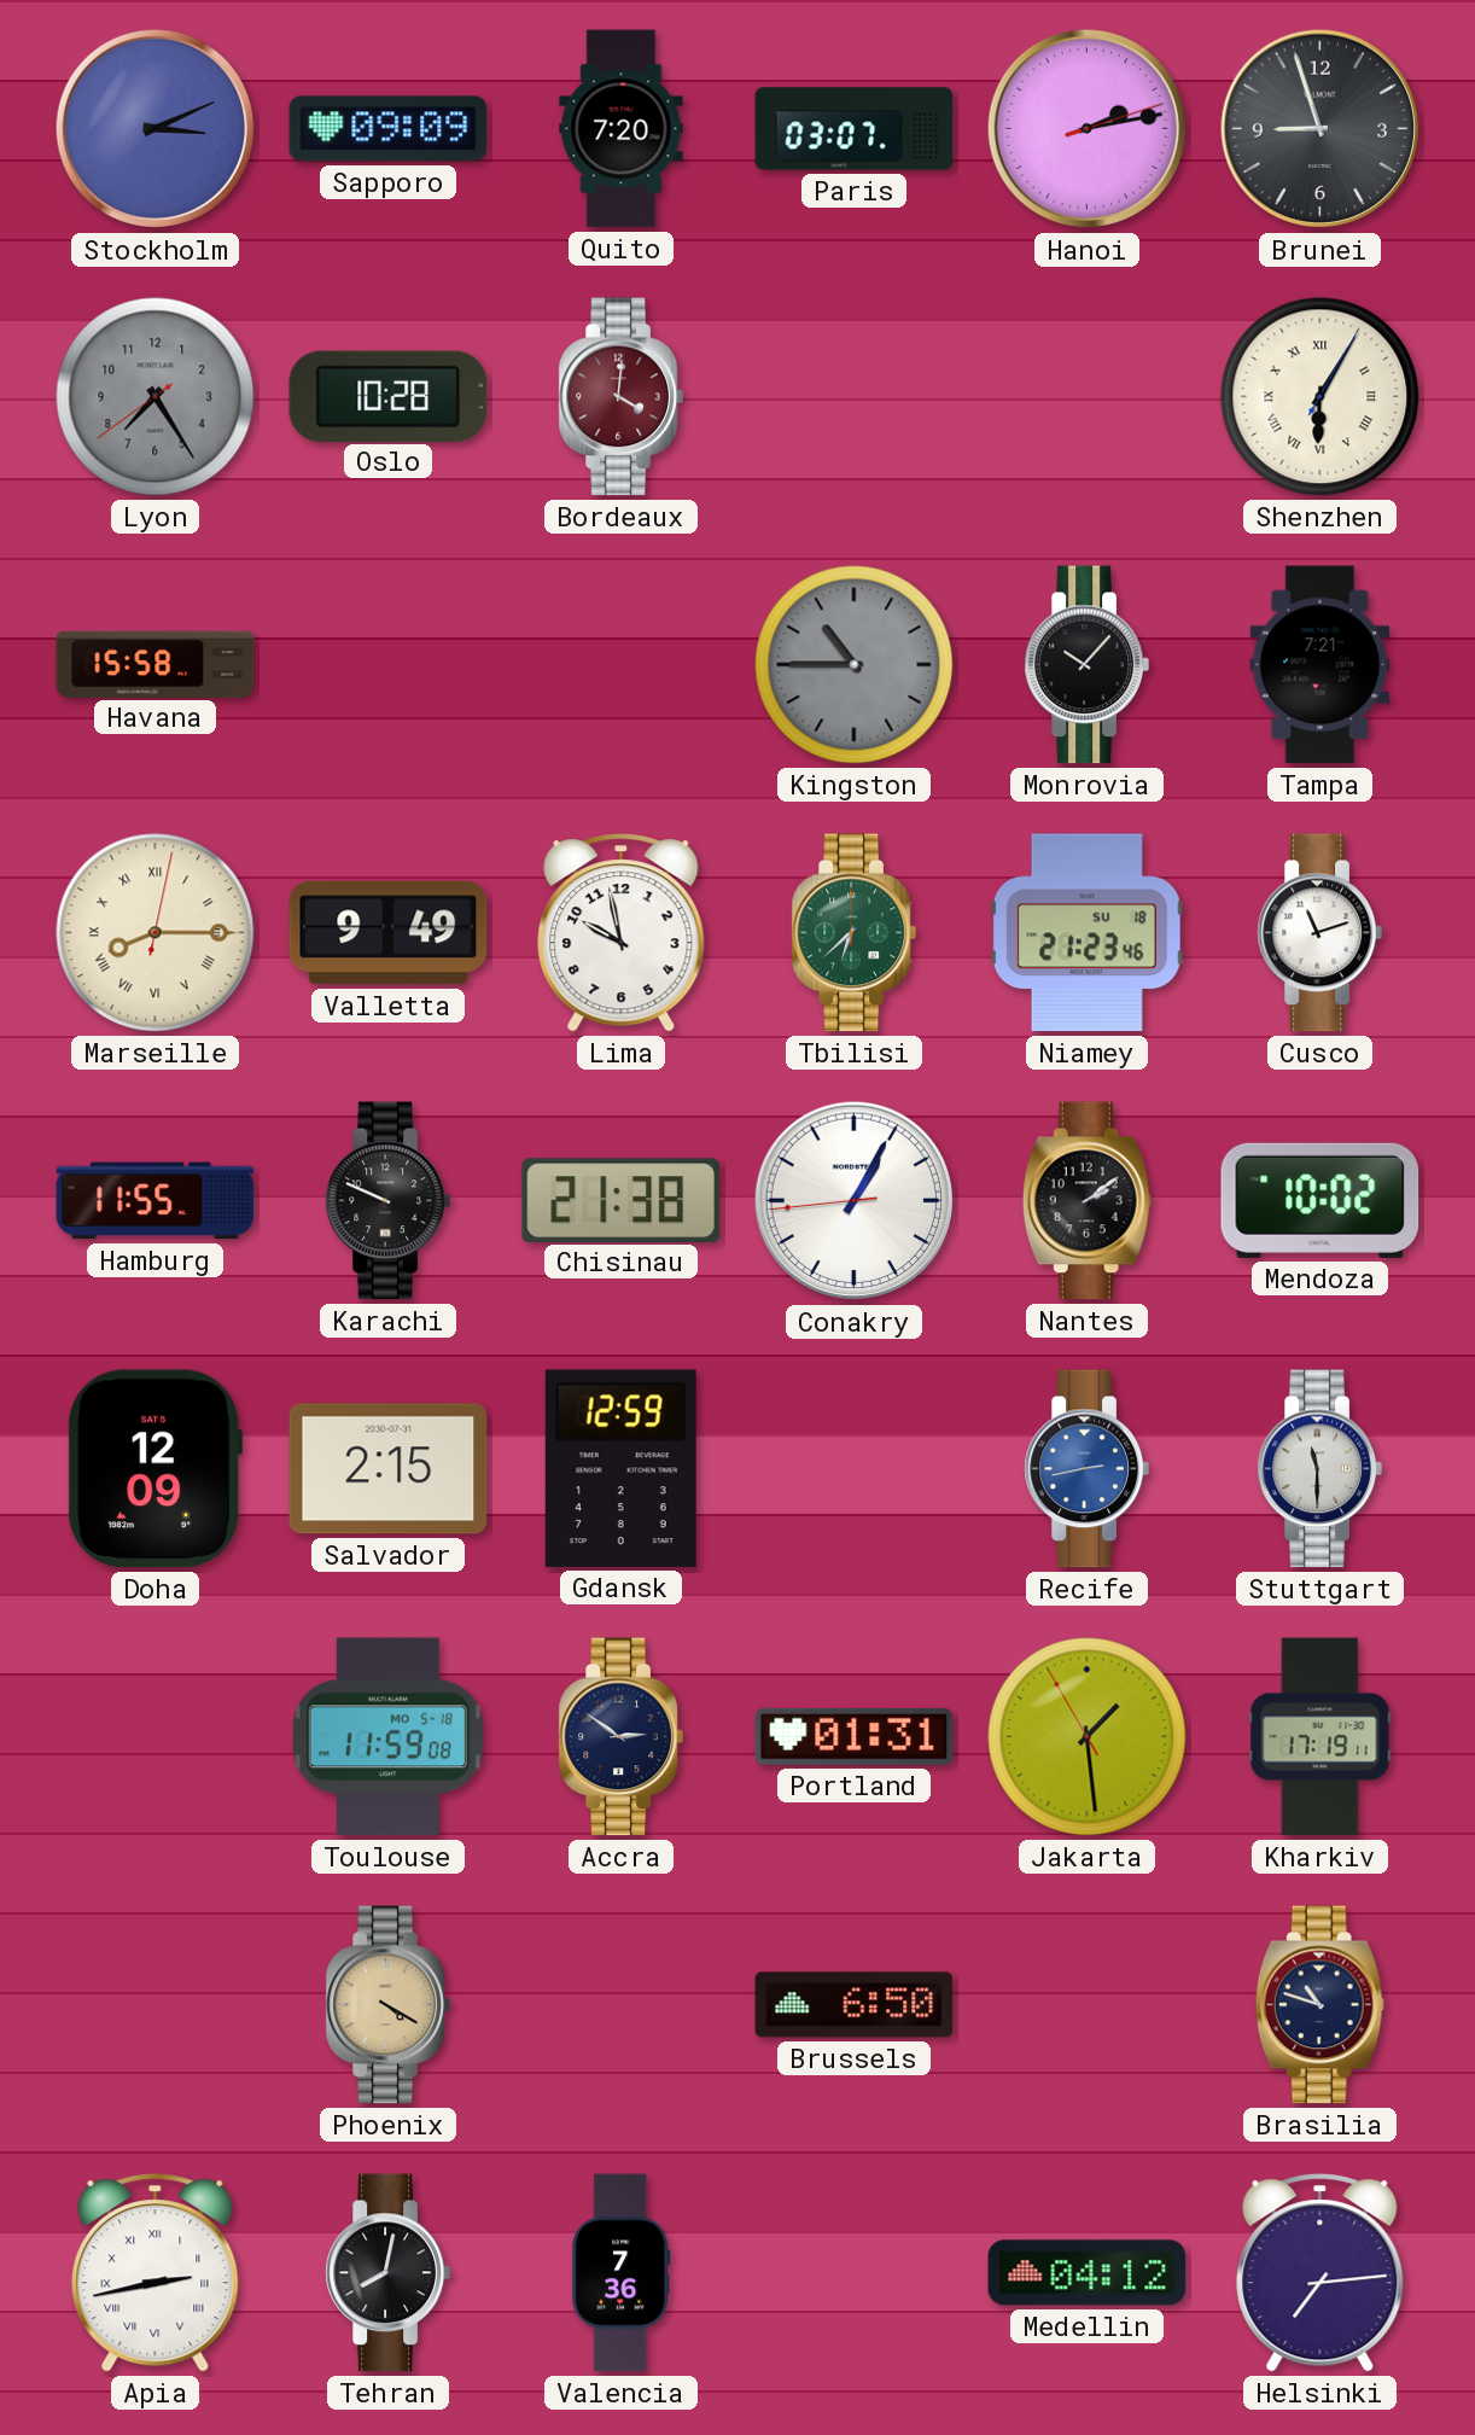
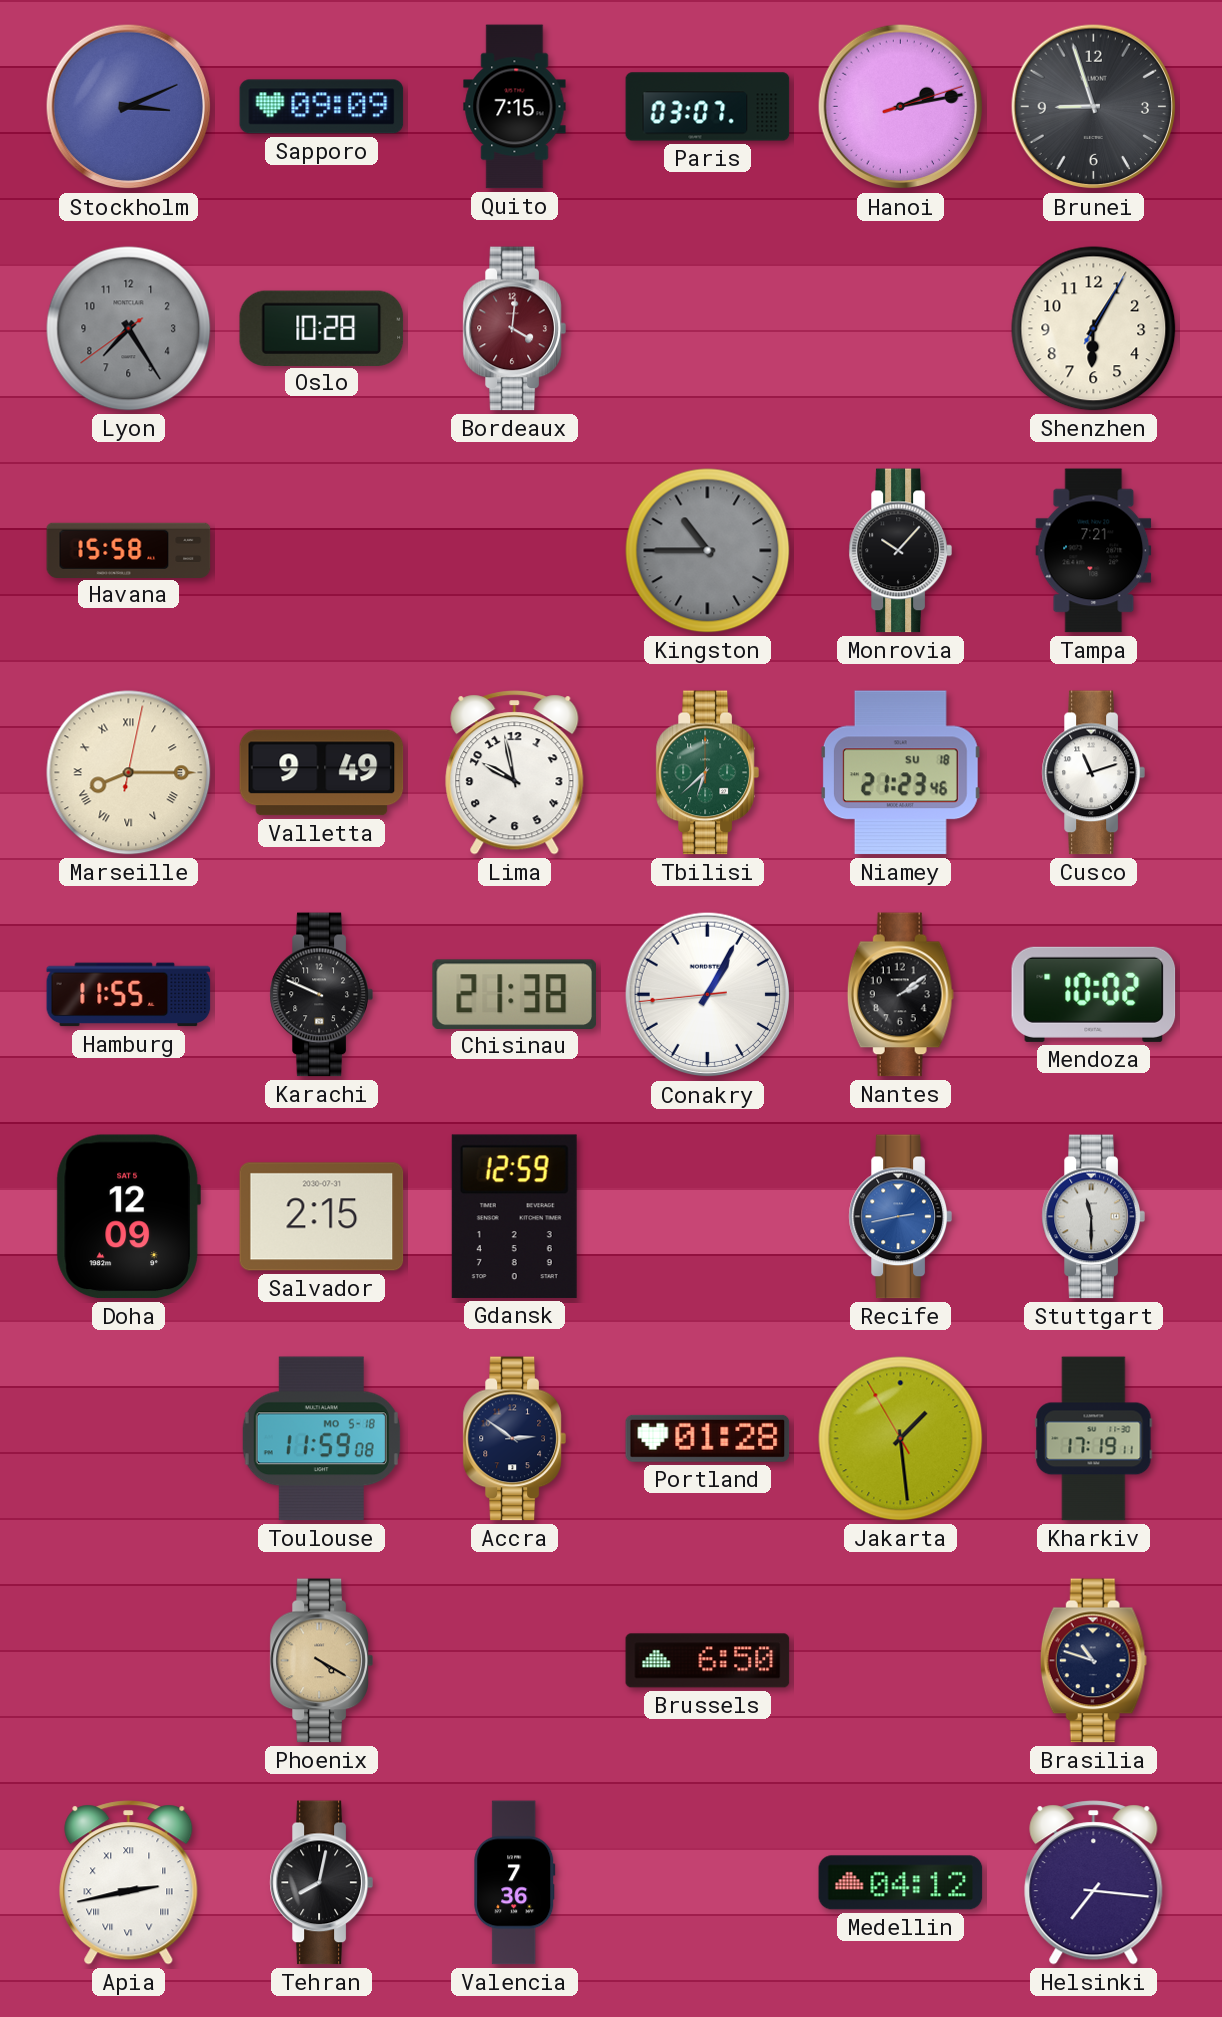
Quito: 7:20 -> 7:15 (515, 107)
Shenzhen numerals: Roman -> Arabic (1094, 329)
Portland: 01:31 -> 01:28 (708, 1438)
Helsinki: 7:14 -> 7:16 (1094, 1883)
